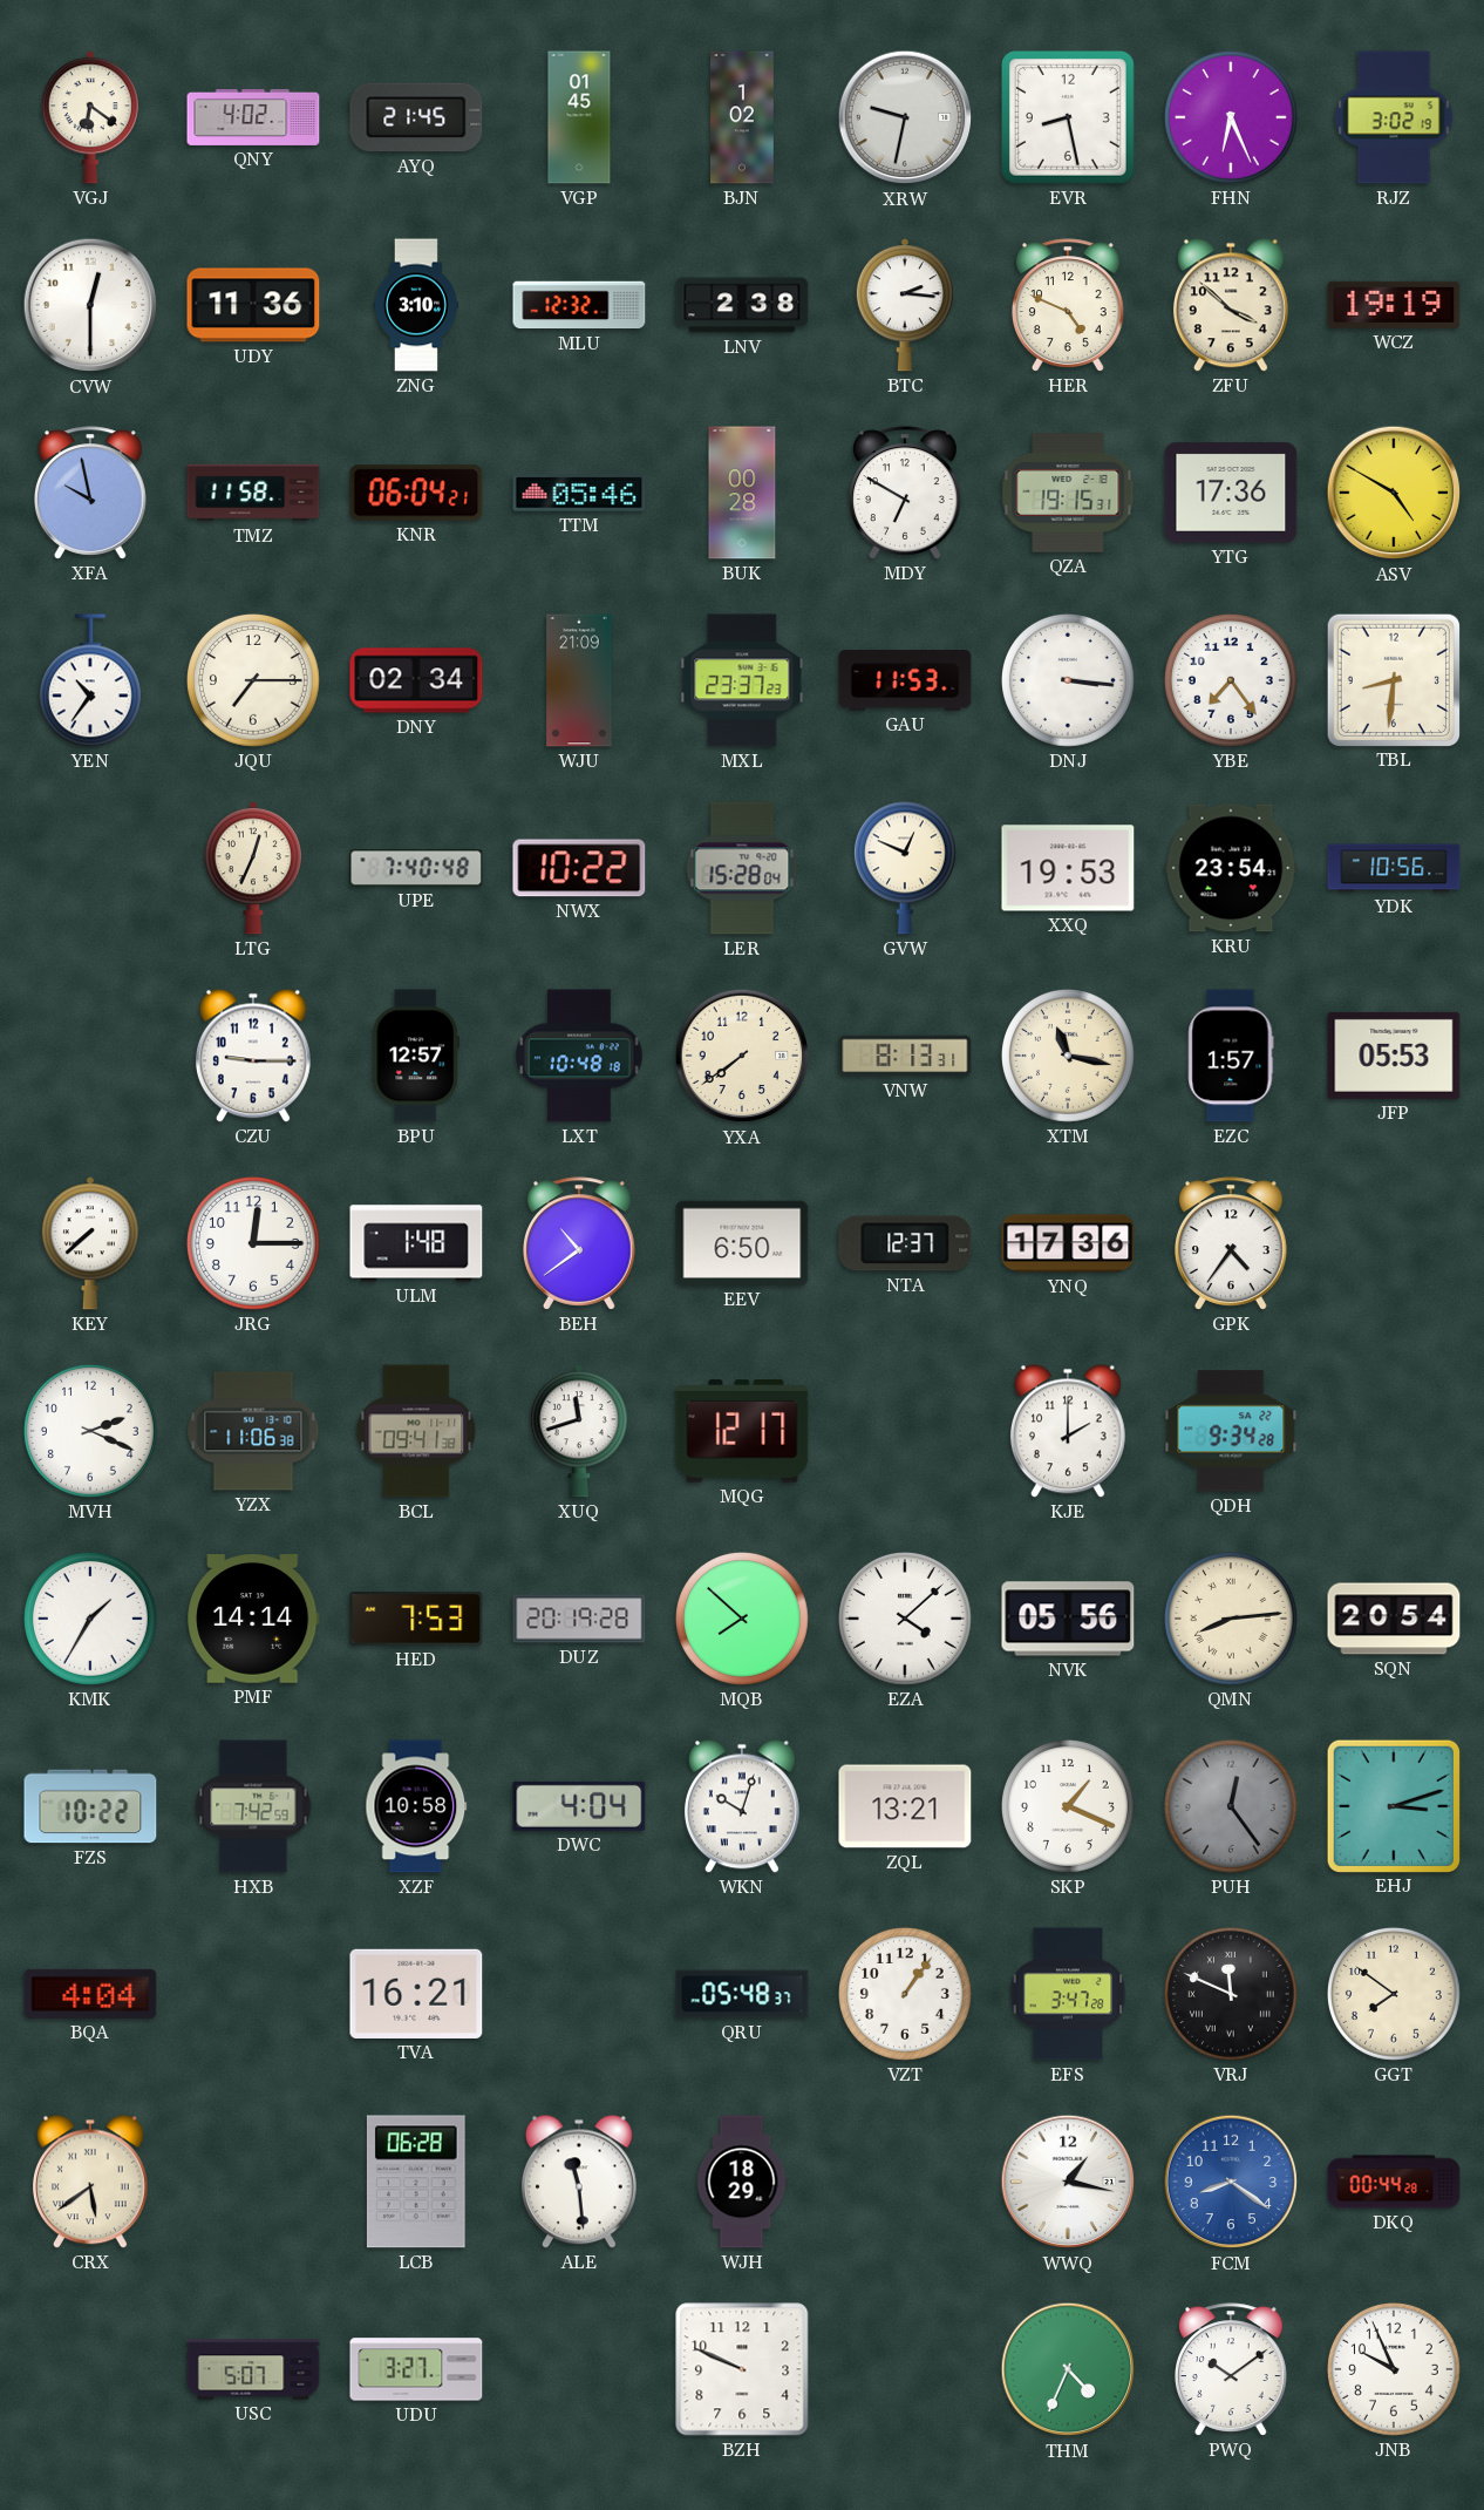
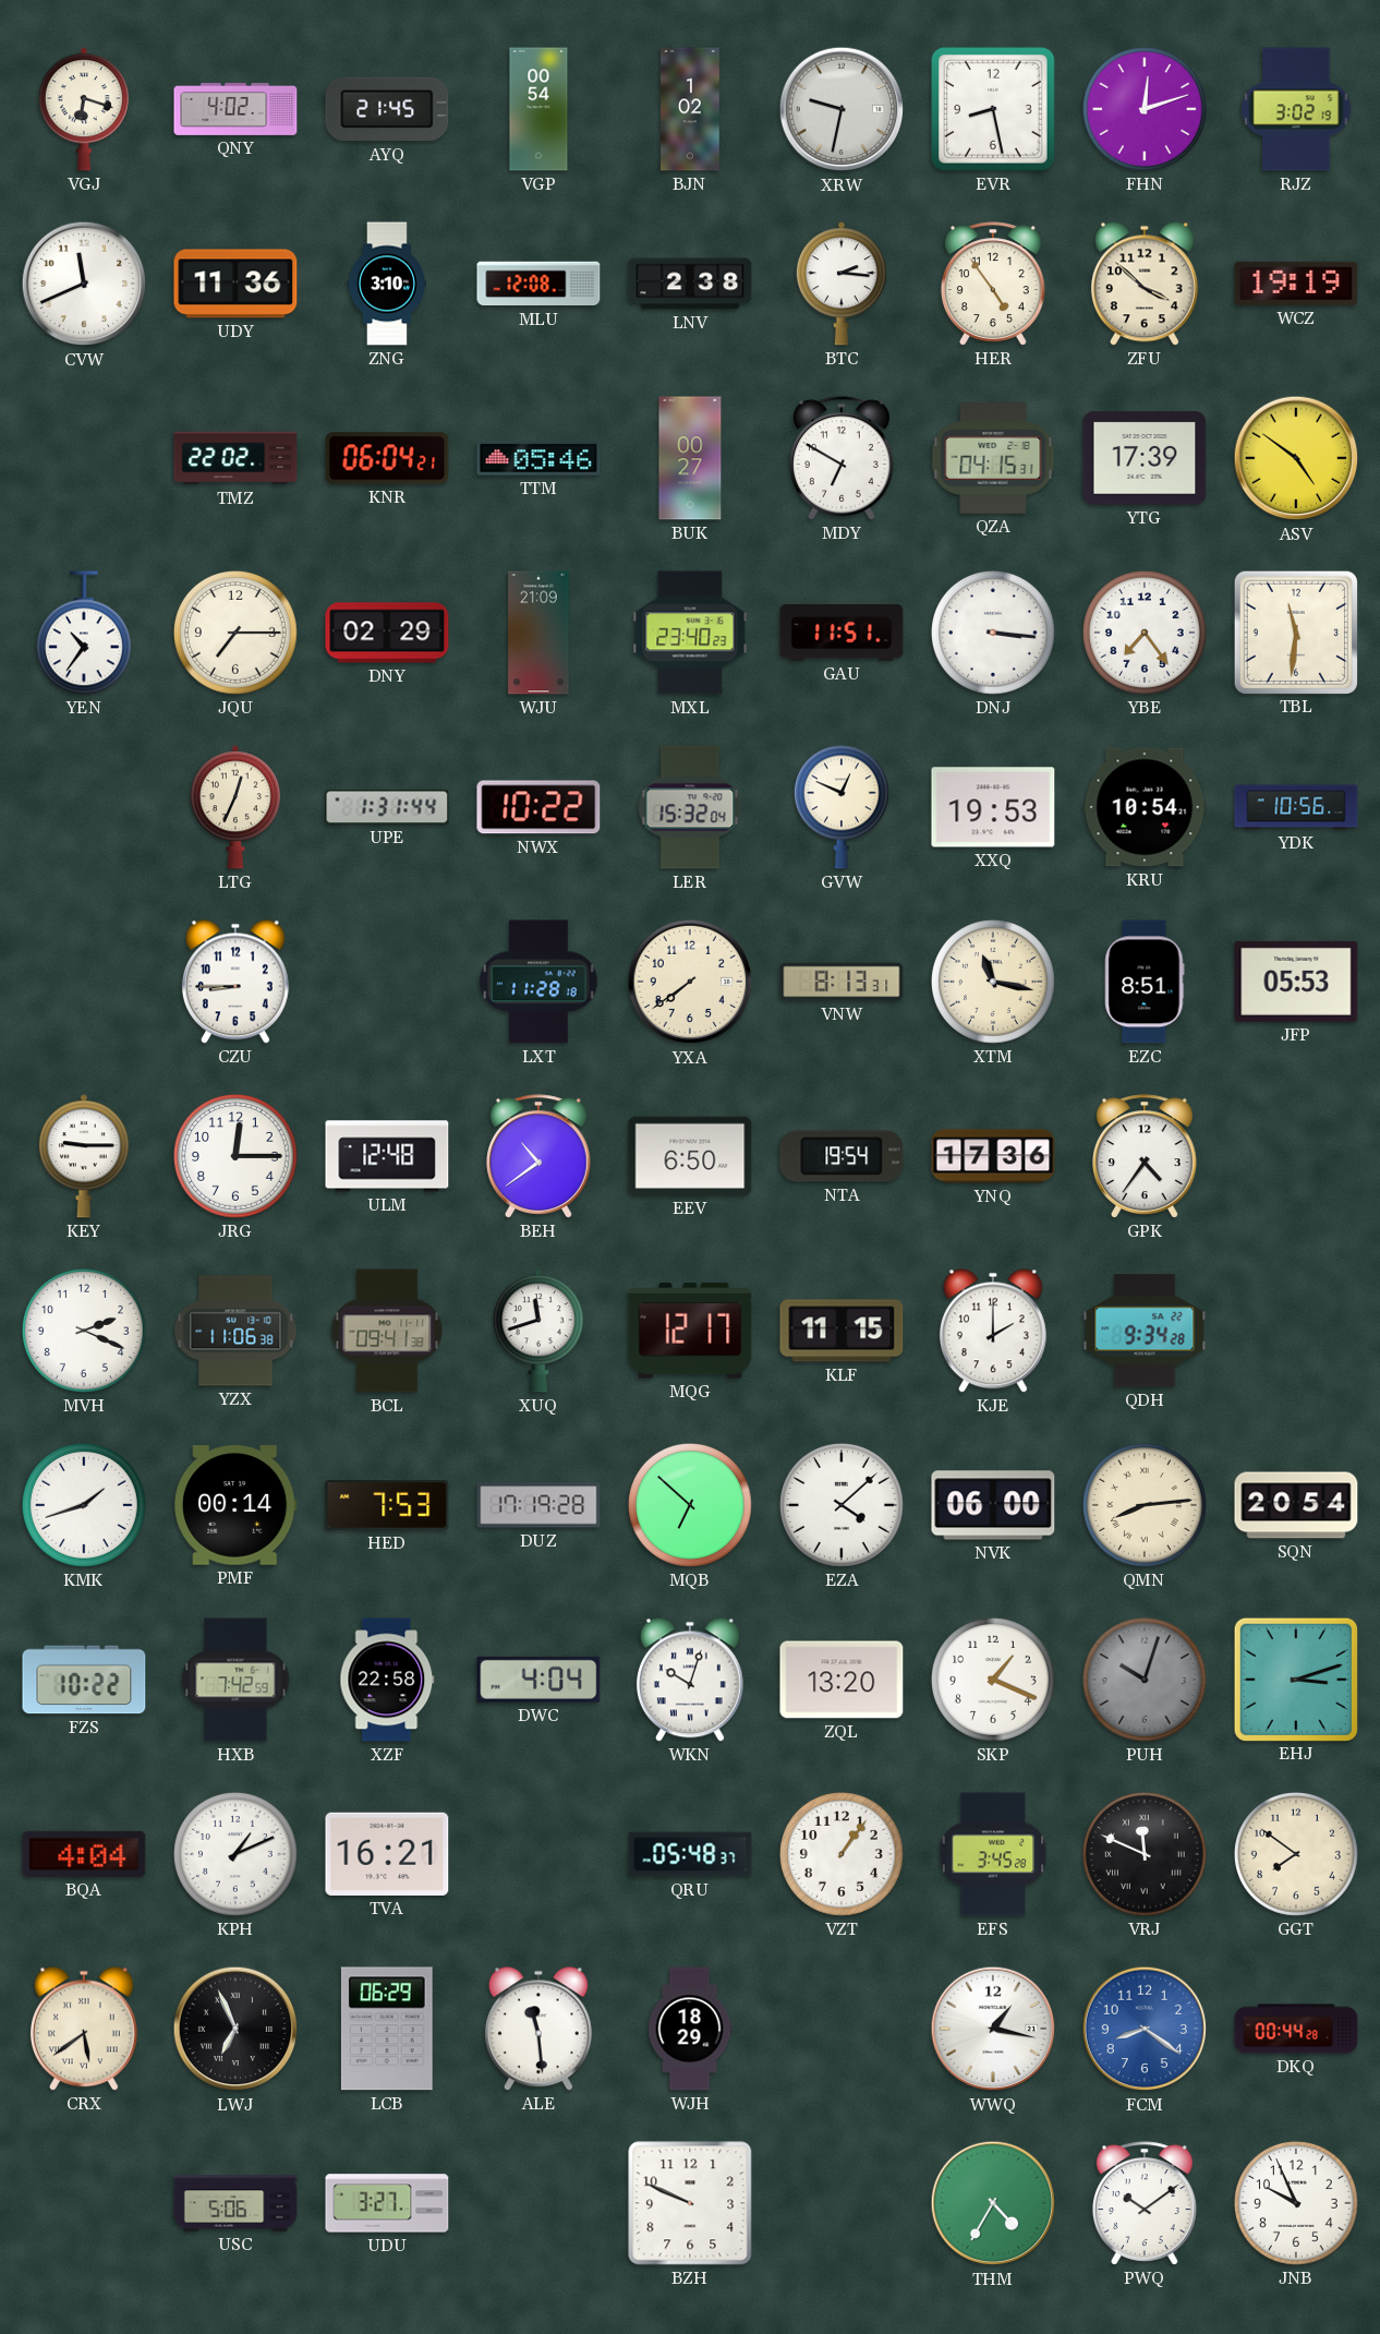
VGJ: 6:21 -> 6:18 (84, 109)
VGP: 01:45 -> 00:54 (538, 109)
FHN: 6:26 -> 12:12 (1145, 109)
CVW: 12:30 -> 11:41 (84, 284)
MLU: 12:32 -> 12:08 (538, 284)
HER: 4:49 -> 4:54 (993, 284)
XFA: 9:58 -> none (90, 493)
TMZ: 11:58 -> 22:02 (235, 458)
BUK: 00:28 -> 00:27 (690, 458)
QZA: 19:15 -> 04:15 (993, 459)
YTG: 17:36 -> 17:39 (1145, 458)
ASV: 4:50 -> 4:51 (1296, 458)
DNY: 02:34 -> 02:29 (387, 633)
MXL: 23:37 -> 23:40 (690, 633)
GAU: 11:53 -> 11:51 (842, 633)
TBL: 8:31 -> 11:31 (1295, 631)
UPE: 7:40 -> 1:31 (387, 807)
LER: 15:28 -> 15:32 (690, 807)
KRU: 23:54 -> 10:54 (1145, 807)
CZU: 9:15 -> 8:45 (235, 982)
BPU: 12:57 -> none (416, 1056)
LXT: 10:48 -> 11:28 (538, 982)
EZC: 1:57 -> 8:51 (1145, 982)
KEY: 7:38 -> 9:15 (84, 1156)
ULM: 1:48 -> 12:48 (387, 1156)
NTA: 12:37 -> 19:54 (842, 1156)
KLF: none -> 11:15 (842, 1331)
KMK: 1:35 -> 1:42 (84, 1505)
PMF: 14:14 -> 00:14 (235, 1505)
DUZ: 20:19 -> 17:19 (538, 1505)
MQB: 7:52 -> 6:52 (690, 1505)
NVK: 05:56 -> 06:00 (993, 1505)
XZF: 10:58 -> 22:58 (387, 1680)
ZQL: 13:21 -> 13:20 (842, 1680)
PUH: 12:24 -> 10:03 (1145, 1680)
KPH: none -> 1:11 (235, 1854)
EFS: 3:47 -> 3:45 (993, 1854)
LWJ: none -> 6:56 (235, 2029)
LCB: 06:28 -> 06:29 (387, 2029)
USC: 5:07 -> 5:06 (235, 2203)
THM: 4:34 -> 4:35 (993, 2203)
